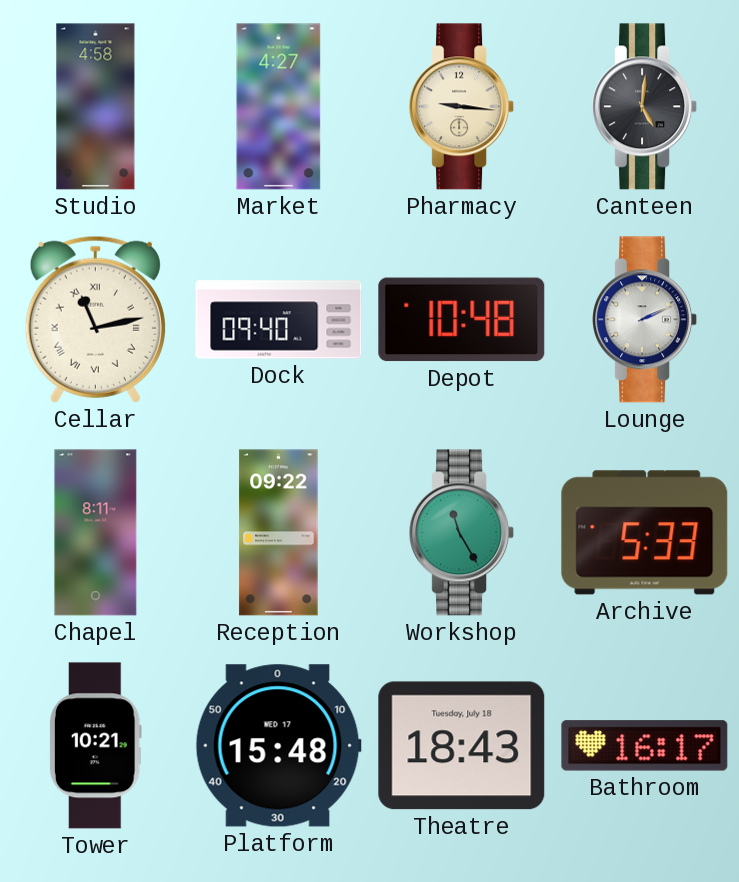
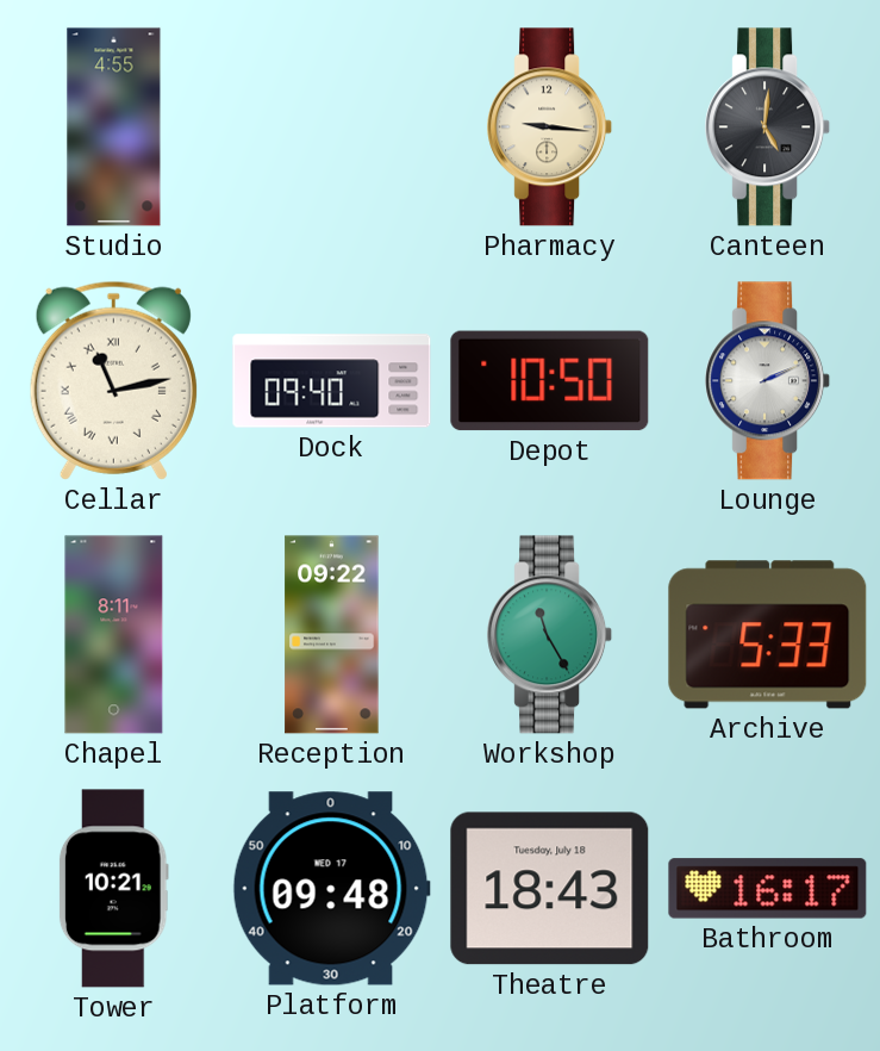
Studio: 4:58 -> 4:55 (114, 128)
Market: 4:27 -> none (279, 107)
Depot: 10:48 -> 10:50 (550, 381)
Platform: 15:48 -> 09:48 (331, 889)
